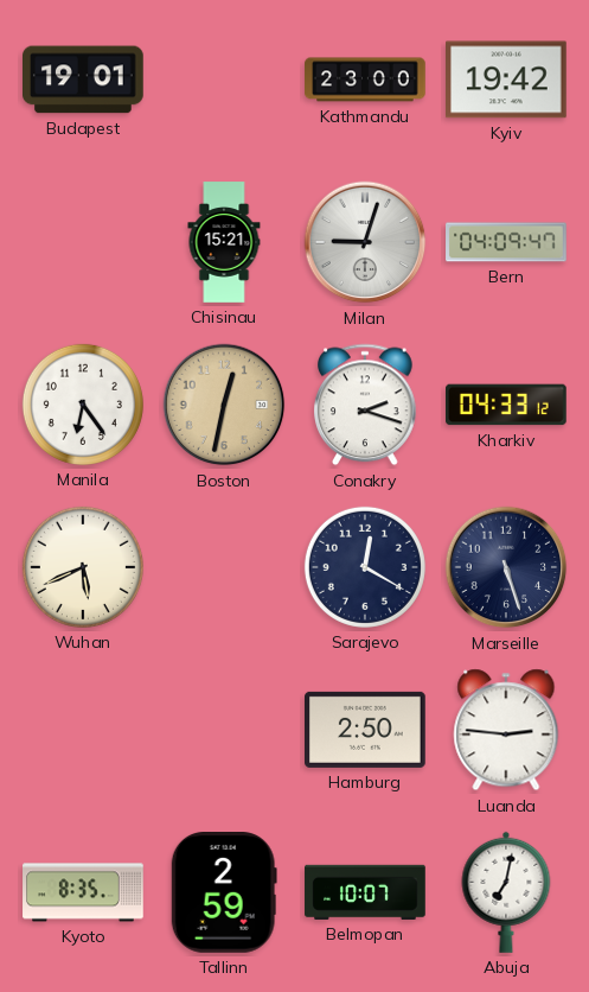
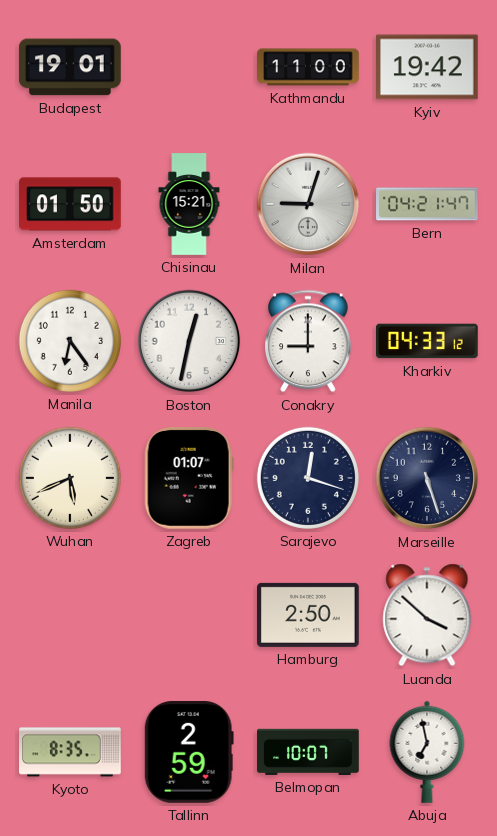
Kathmandu: 23:00 -> 11:00 (308, 67)
Amsterdam: none -> 01:50 (70, 204)
Bern: 04:09 -> 04:21 (427, 204)
Boston dial: champagne -> white (189, 341)
Conakry: 2:18 -> 9:00 (309, 341)
Zagreb: none -> 01:07 (189, 479)
Sarajevo: 12:20 -> 12:18 (308, 478)
Luanda: 2:46 -> 3:52 (427, 615)
Abuja: 7:02 -> 6:58 (427, 752)
